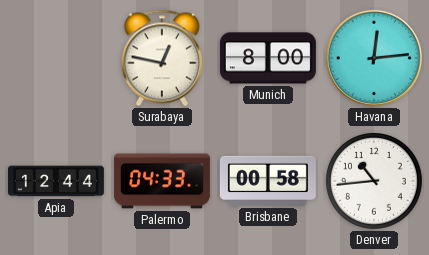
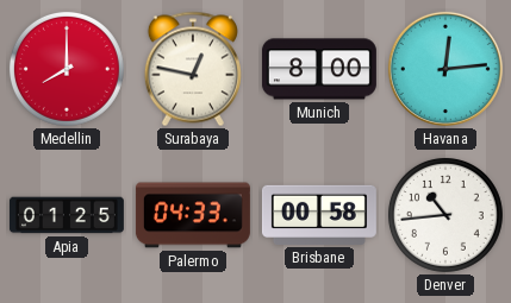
Medellin: none -> 8:00 (67, 69)
Apia: 12:44 -> 01:25 (67, 215)
